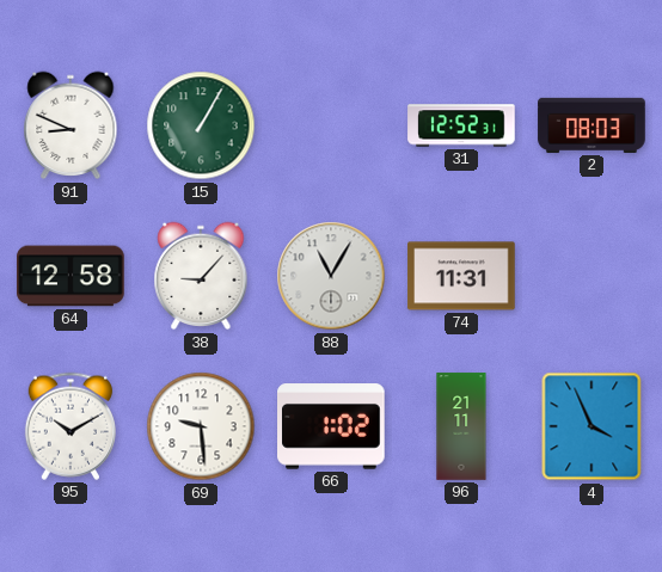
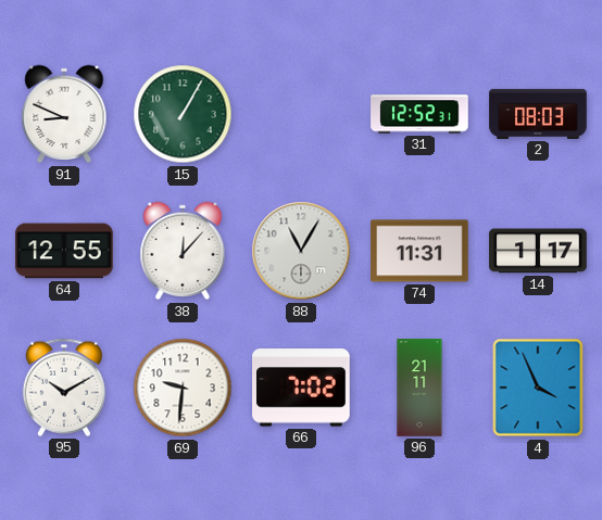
64: 12:58 -> 12:55 (64, 251)
38: 9:07 -> 12:07 (183, 251)
14: none -> 1:17 (538, 251)
69: 9:29 -> 9:31 (183, 388)
66: 1:02 -> 7:02 (302, 388)
